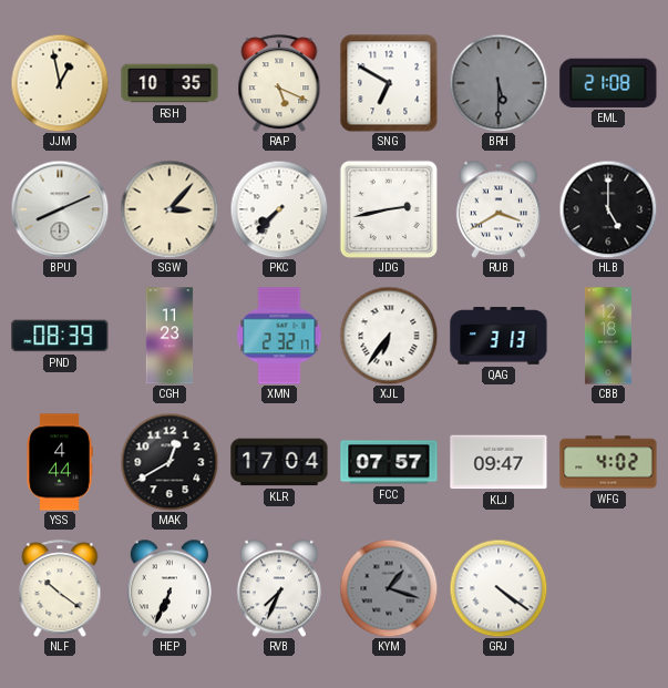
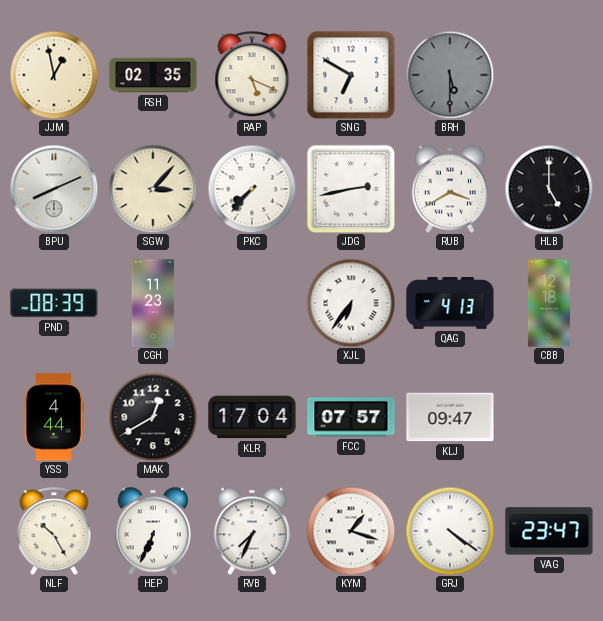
RSH: 10:35 -> 02:35 (153, 75)
EML: 21:08 -> none (608, 83)
XMN: 2:32 -> none (279, 336)
QAG: 3:13 -> 4:13 (450, 303)
WFG: 4:02 -> none (608, 462)
NLF: 10:21 -> 10:25 (54, 531)
KYM dial: grey -> white (351, 531)
VAG: none -> 23:47 (549, 531)
